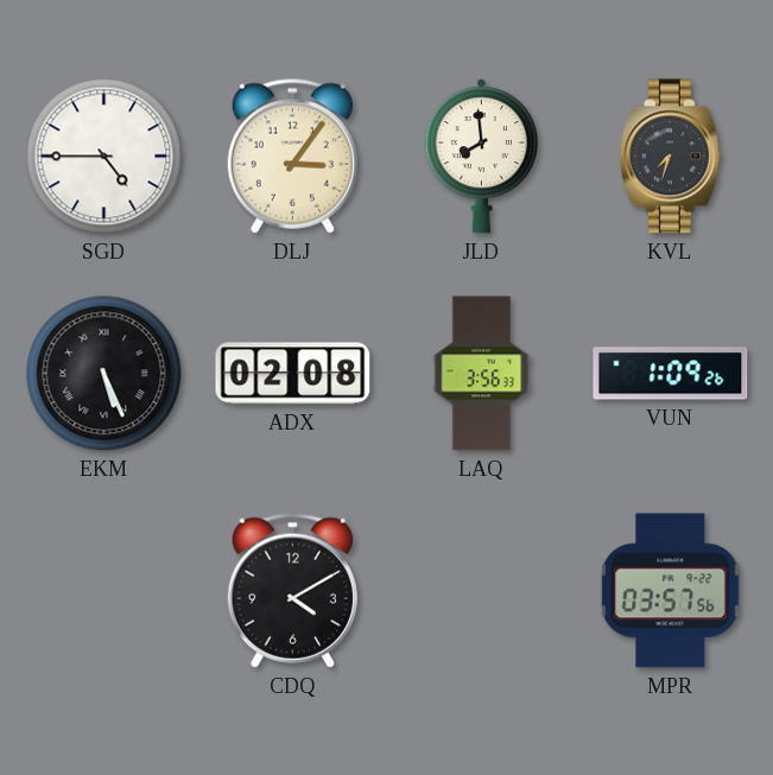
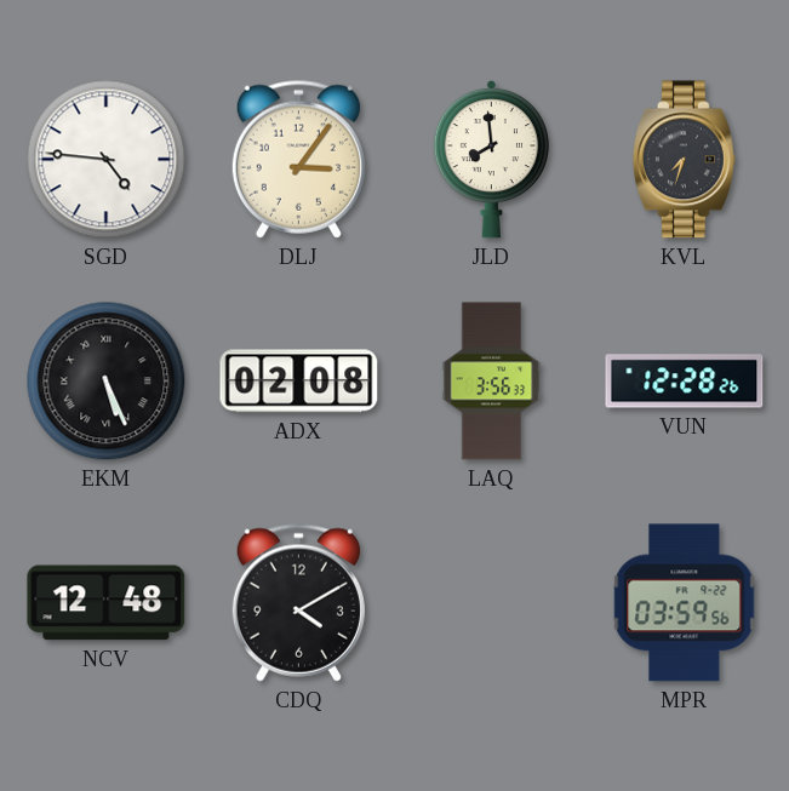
SGD: 4:45 -> 4:46 (107, 160)
VUN: 1:09 -> 12:28 (685, 382)
NCV: none -> 12:48 (107, 603)
MPR: 03:57 -> 03:59 (685, 603)
